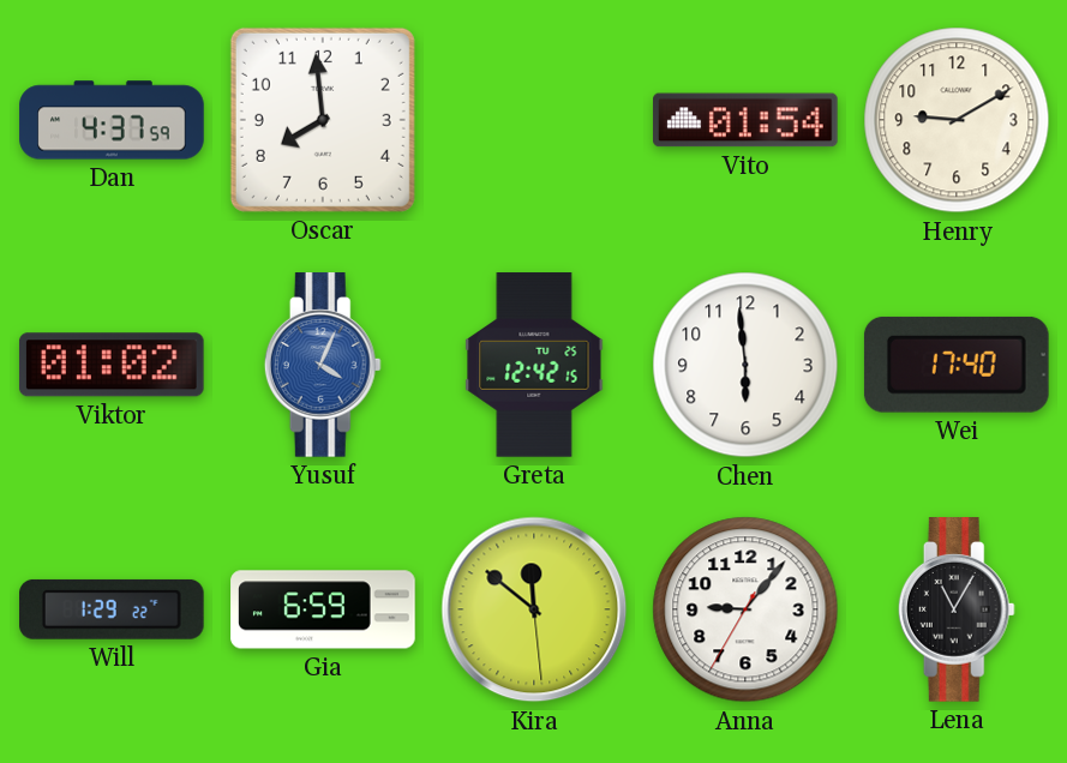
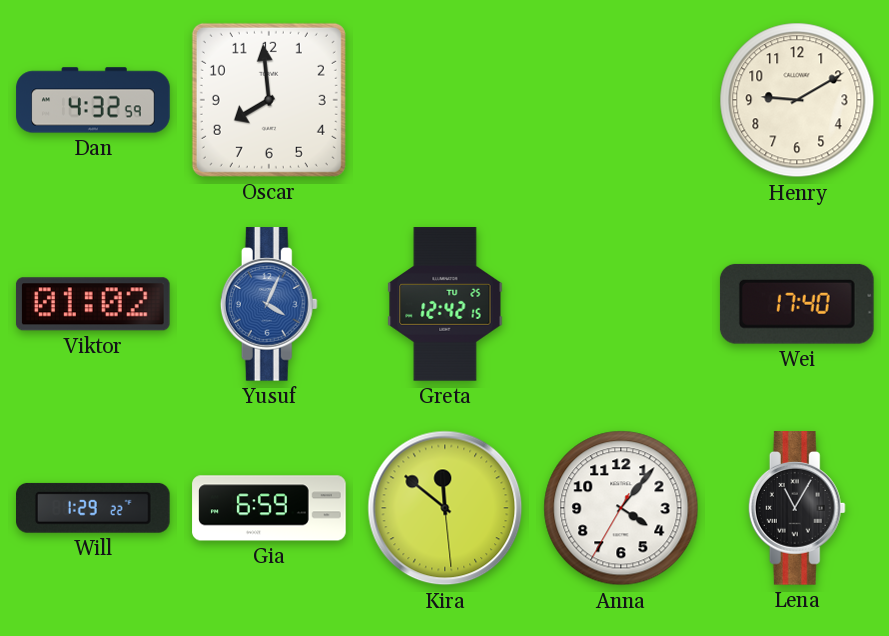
Dan: 4:37 -> 4:32 (93, 100)
Vito: 01:54 -> none (745, 120)
Chen: 5:59 -> none (745, 365)
Anna: 9:06 -> 4:06 (621, 508)
